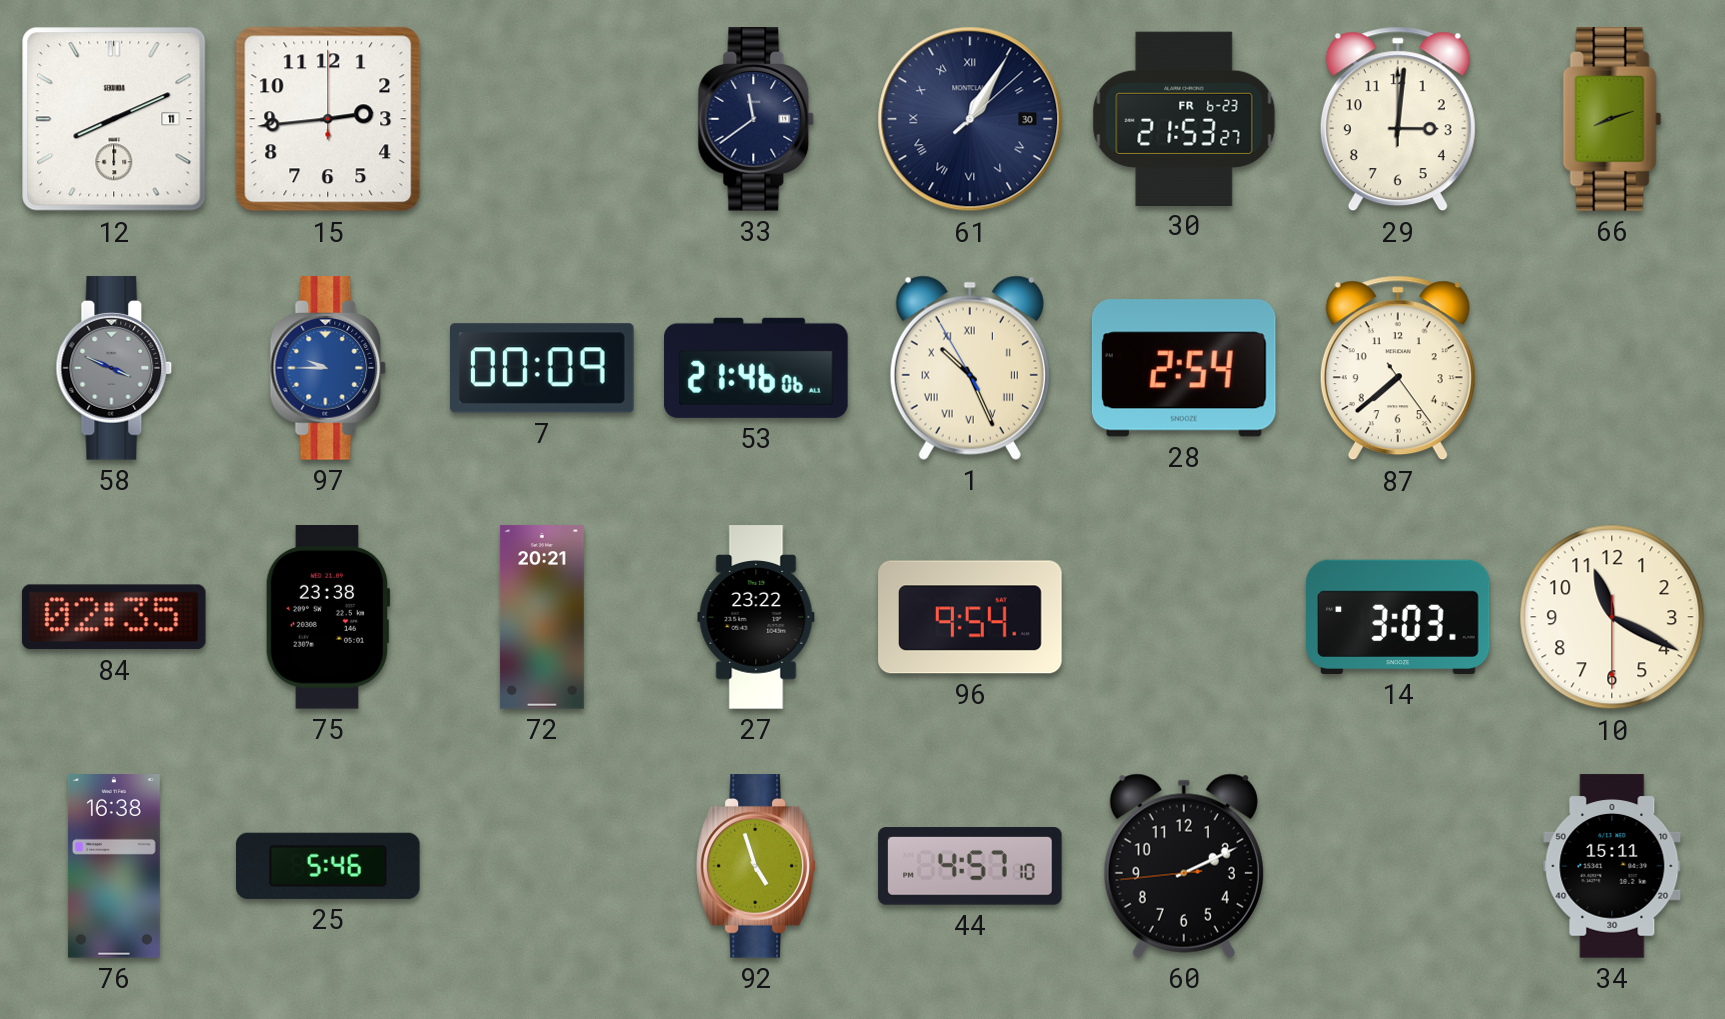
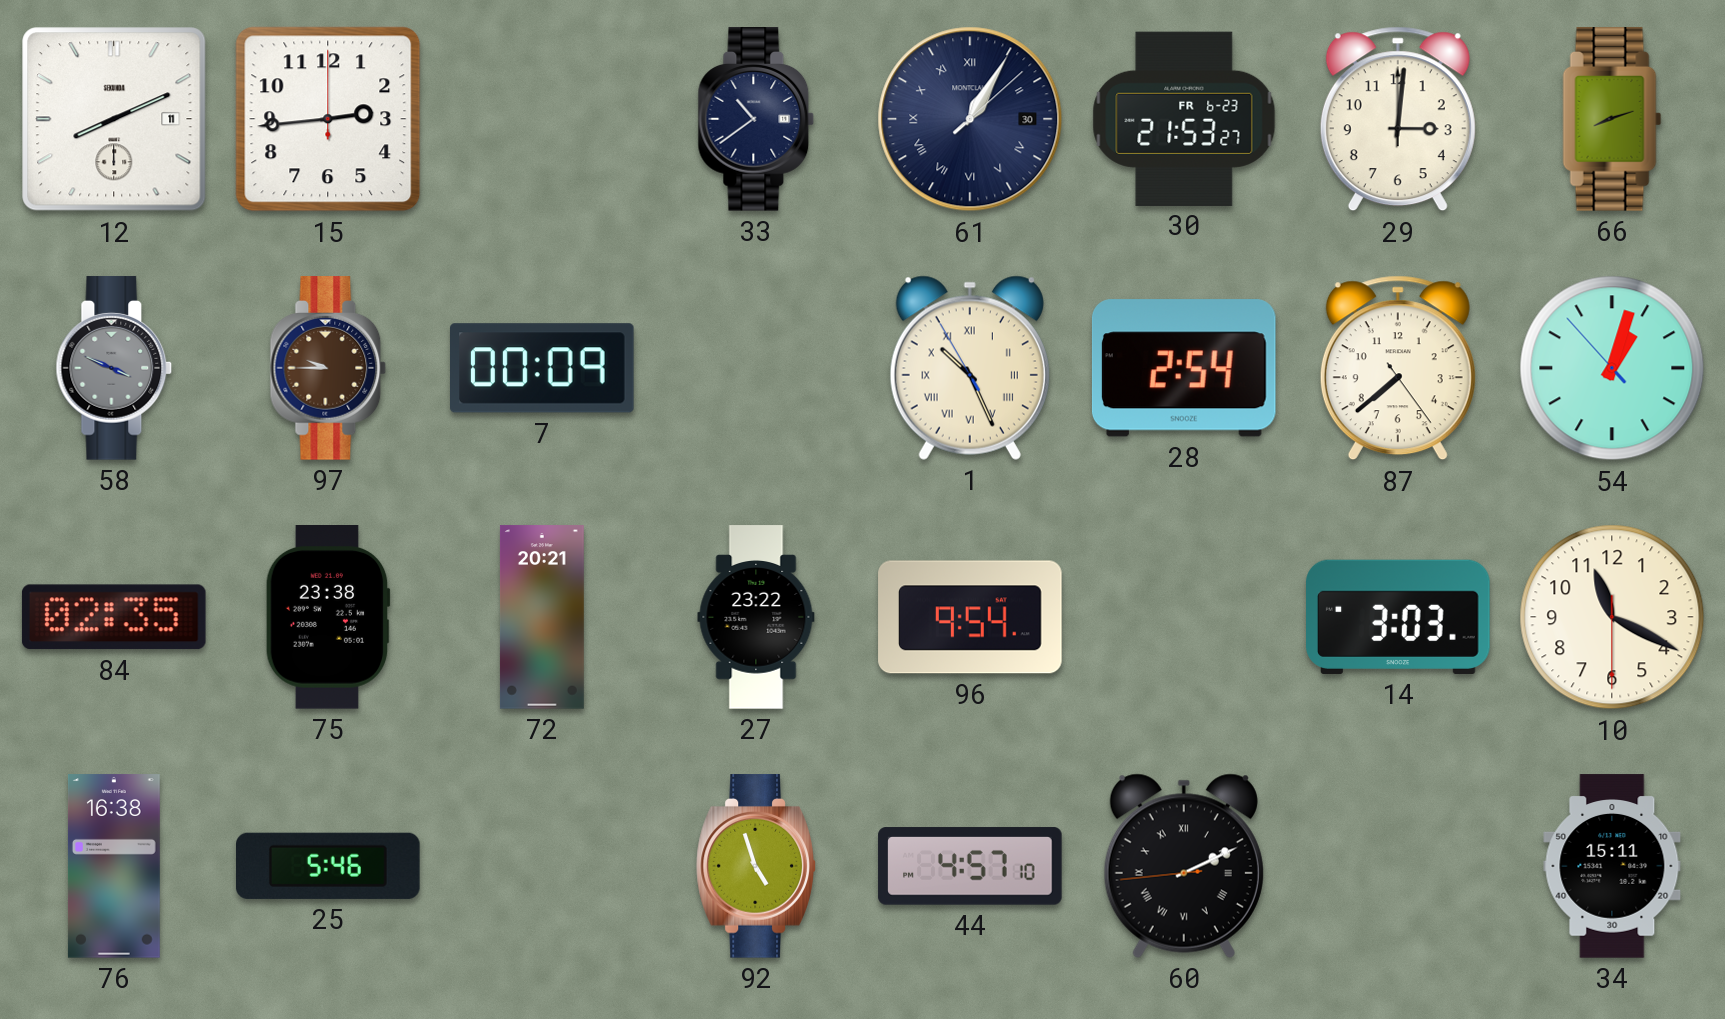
33: 11:39 -> 10:39 (756, 119)
97 dial: blue -> brown (328, 368)
53: 21:46 -> none (756, 368)
54: none -> 1:02 (1612, 368)
60 numerals: Arabic -> Roman (1184, 866)
